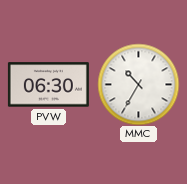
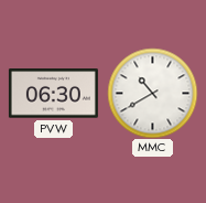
MMC: 10:35 -> 10:40 (152, 93)
